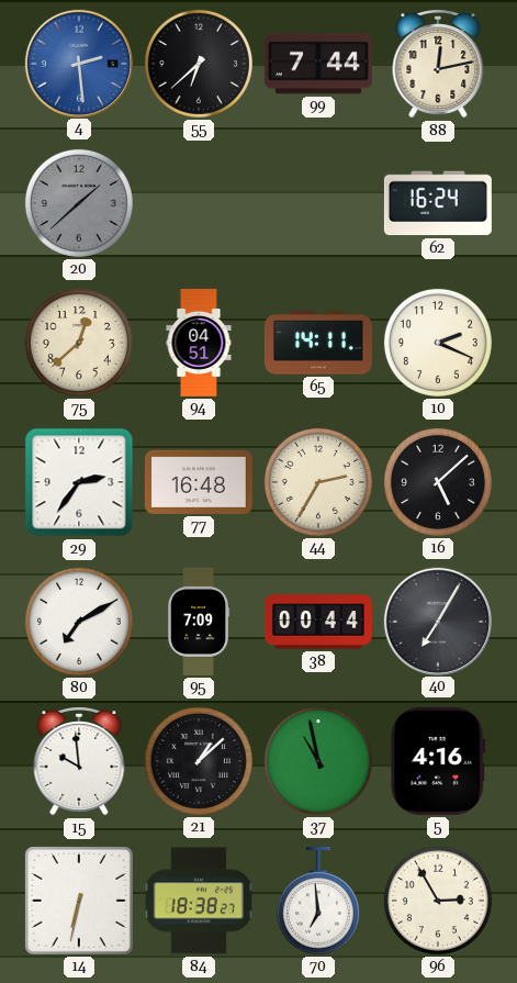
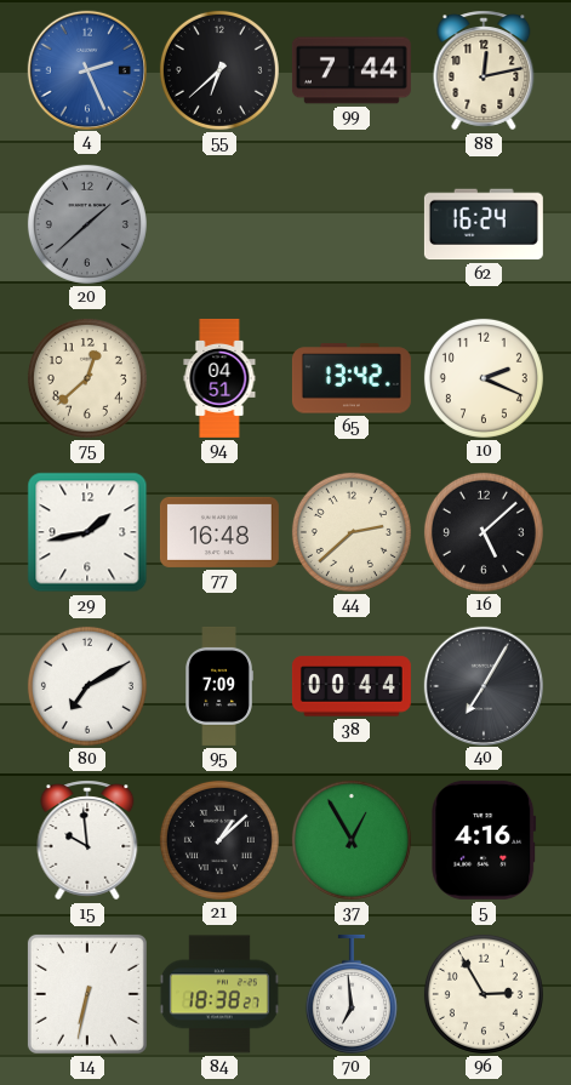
4: 2:29 -> 2:26 (86, 69)
65: 14:11 -> 13:42 (352, 378)
29: 2:36 -> 1:43 (87, 532)
44: 2:35 -> 2:38 (352, 532)
37: 10:58 -> 12:55 (352, 840)
